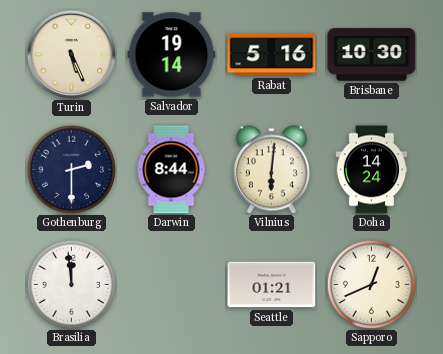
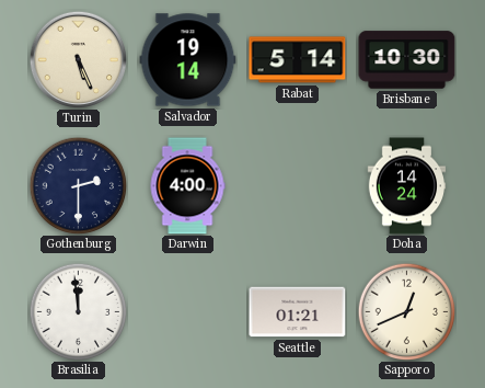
Rabat: 5:16 -> 5:14 (298, 60)
Darwin: 8:44 -> 4:00 (187, 186)
Vilnius: 6:01 -> none (271, 170)
